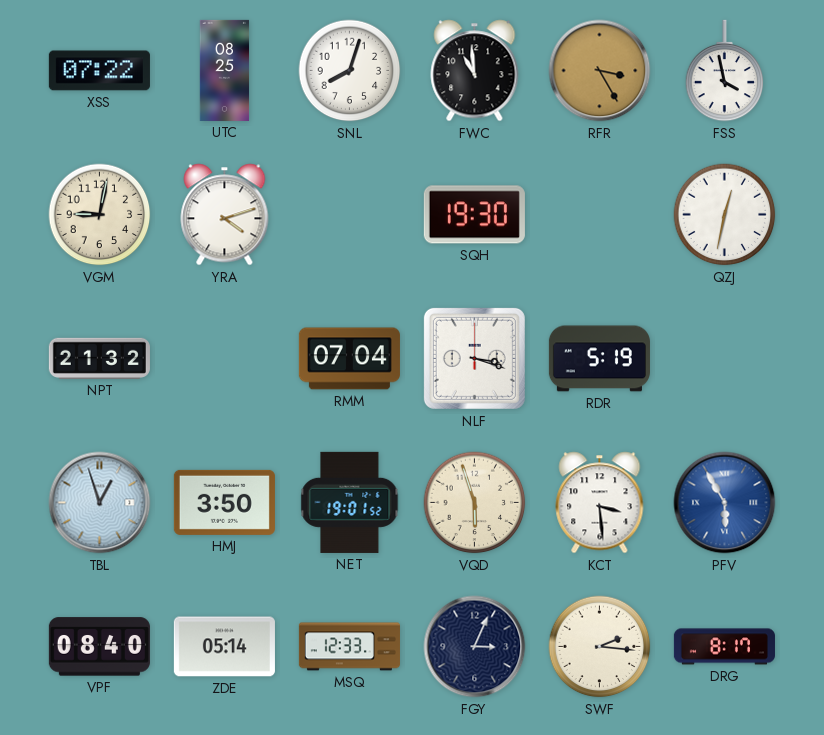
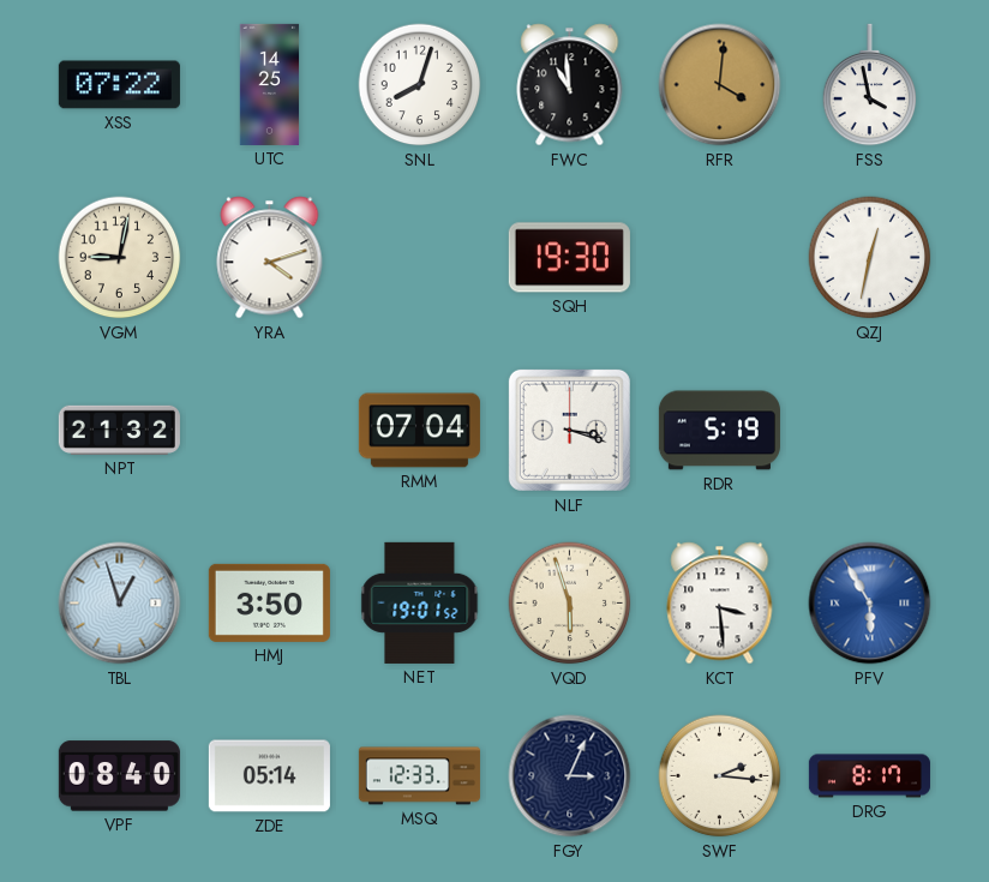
UTC: 08:25 -> 14:25 (270, 84)
RFR: 3:25 -> 4:01 (720, 85)
